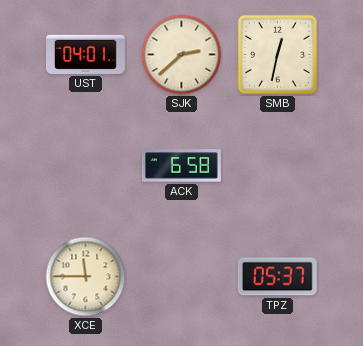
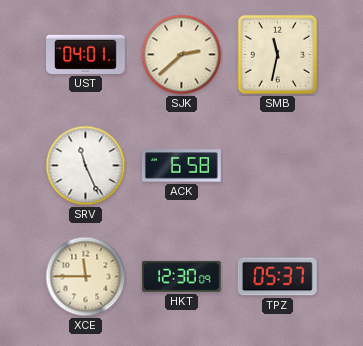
SMB: 12:32 -> 11:32 (277, 54)
SRV: none -> 11:26 (86, 166)
HKT: none -> 12:30 (181, 276)
